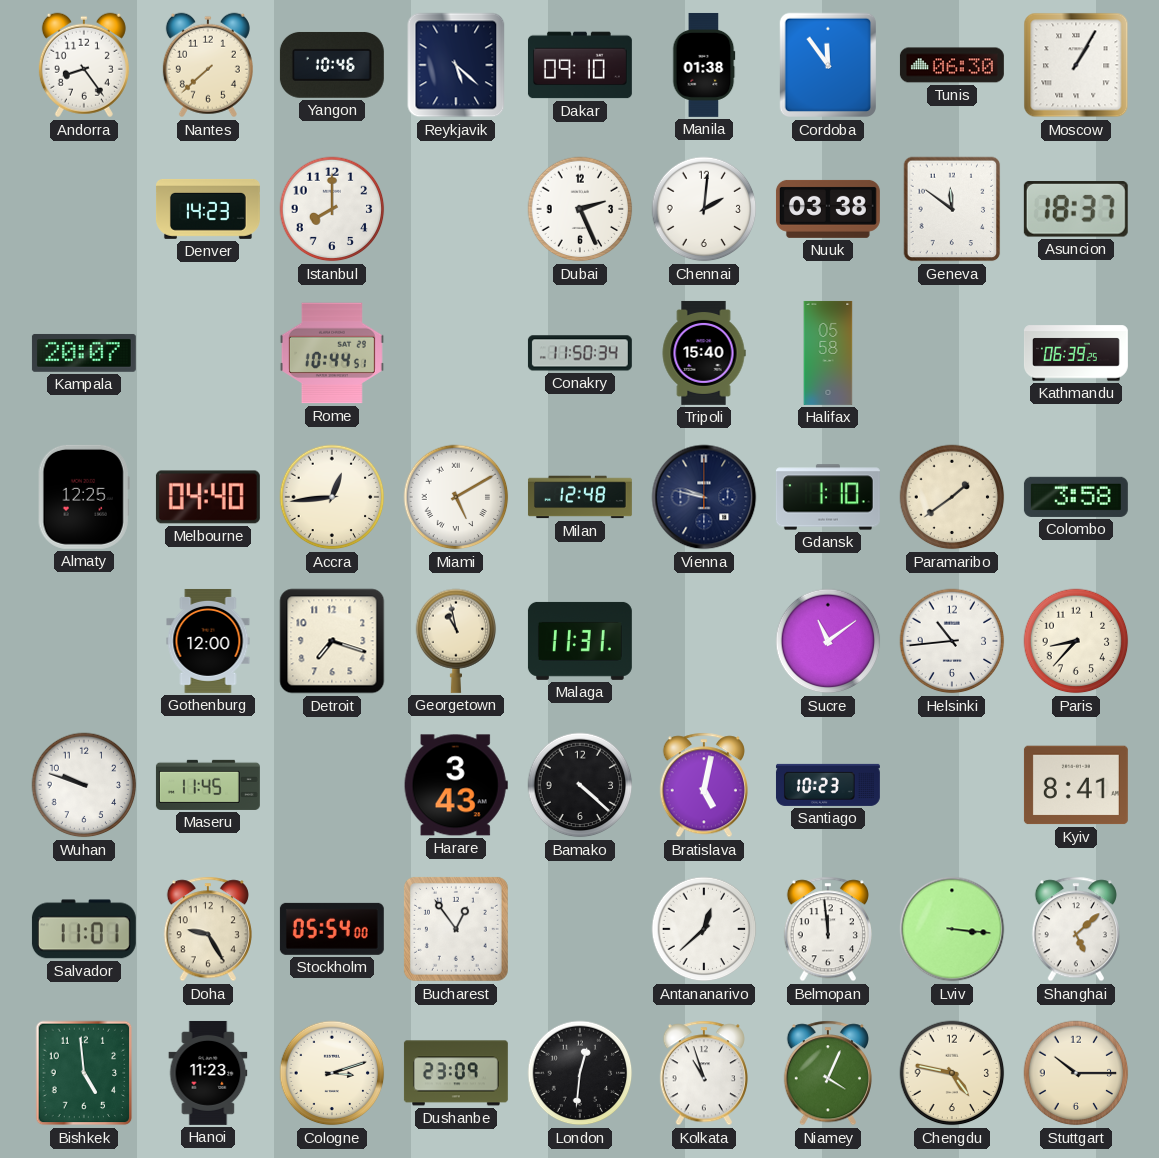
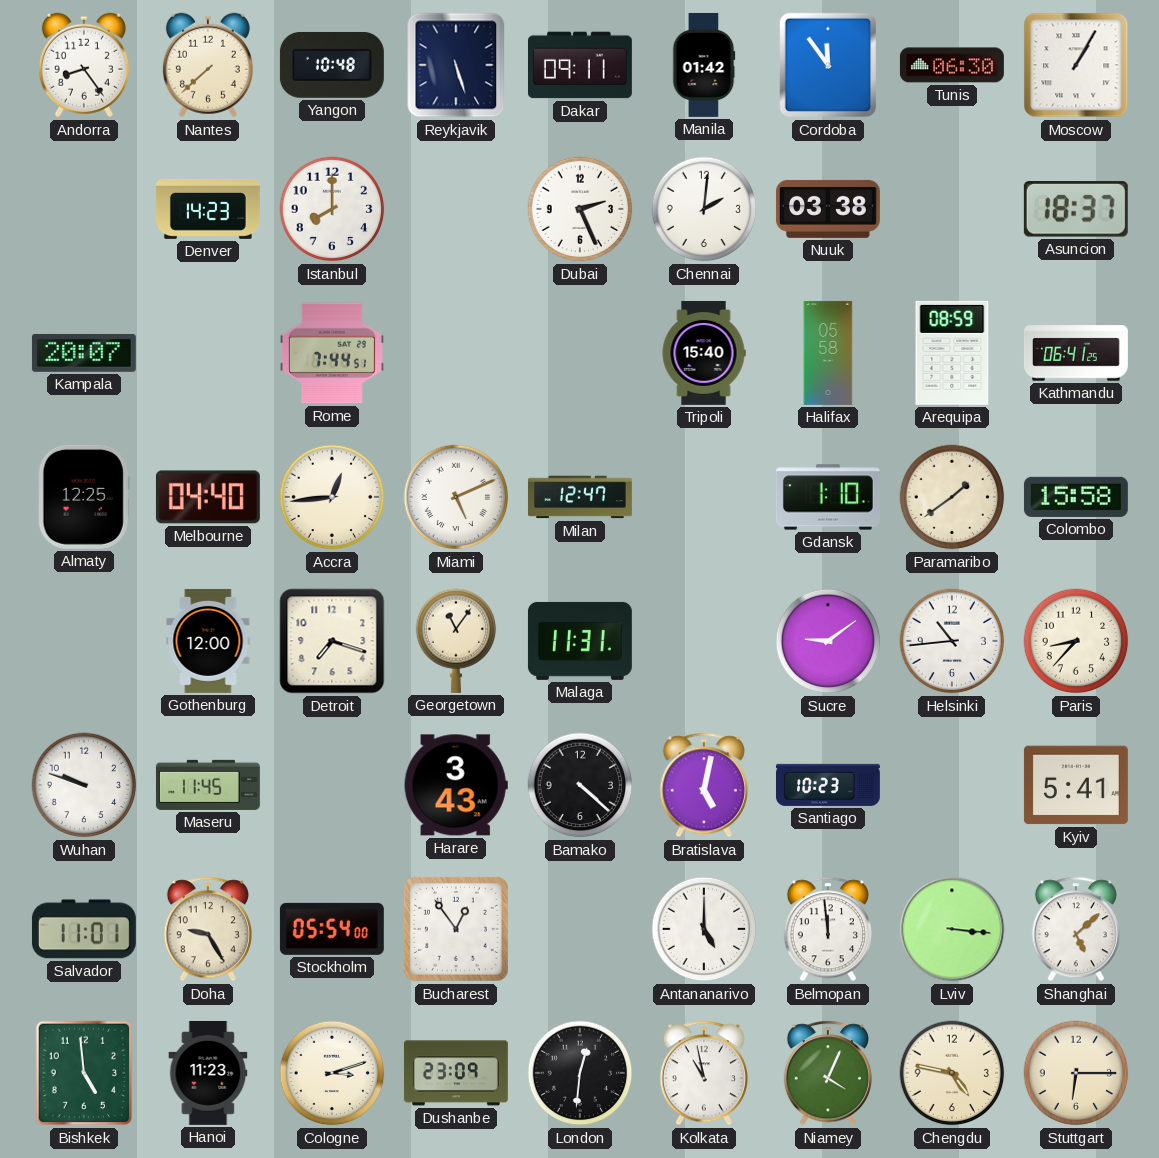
Yangon: 10:46 -> 10:48 (332, 65)
Reykjavik: 5:22 -> 5:27 (456, 65)
Dakar: 09:10 -> 09:11 (580, 65)
Manila: 01:38 -> 01:42 (704, 65)
Geneva: 11:51 -> none (952, 209)
Rome: 10:44 -> 7:44 (332, 353)
Conakry: 11:50 -> none (580, 353)
Arequipa: none -> 08:59 (952, 353)
Kathmandu: 06:39 -> 06:41 (1076, 353)
Miami: 5:10 -> 5:11 (456, 497)
Milan: 12:48 -> 12:47 (580, 497)
Vienna: 9:47 -> none (704, 497)
Colombo: 3:58 -> 15:58 (1076, 497)
Georgetown: 10:58 -> 11:06 (456, 641)
Sucre: 11:09 -> 9:09 (828, 641)
Kyiv: 8:41 -> 5:41 (1076, 785)
Antananarivo: 12:38 -> 5:00 (704, 929)
Kolkata: 10:57 -> 10:58 (704, 1073)
Stuttgart: 10:15 -> 6:15 (1076, 1073)
